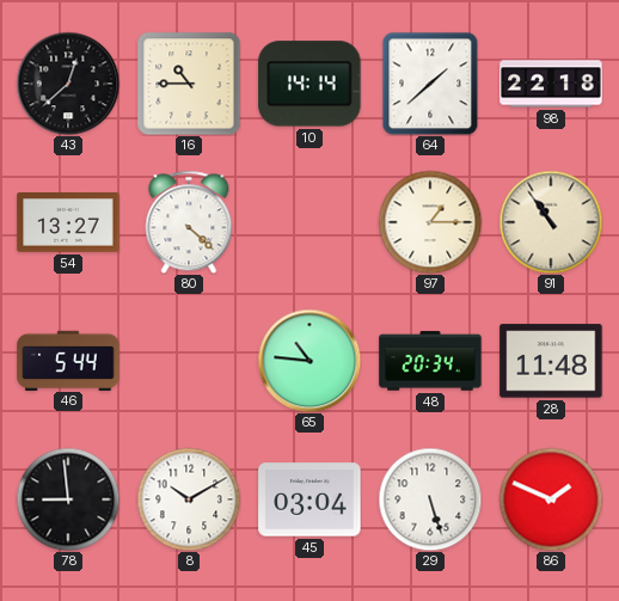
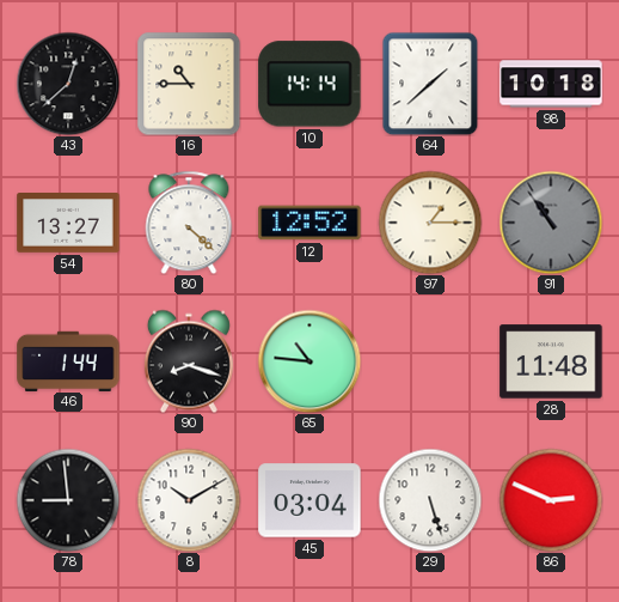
98: 22:18 -> 10:18 (551, 84)
12: none -> 12:52 (309, 223)
91 dial: cream -> grey (551, 223)
46: 5:44 -> 1:44 (68, 360)
90: none -> 8:18 (189, 361)
48: 20:34 -> none (430, 361)
86: 1:49 -> 2:49 (551, 500)
